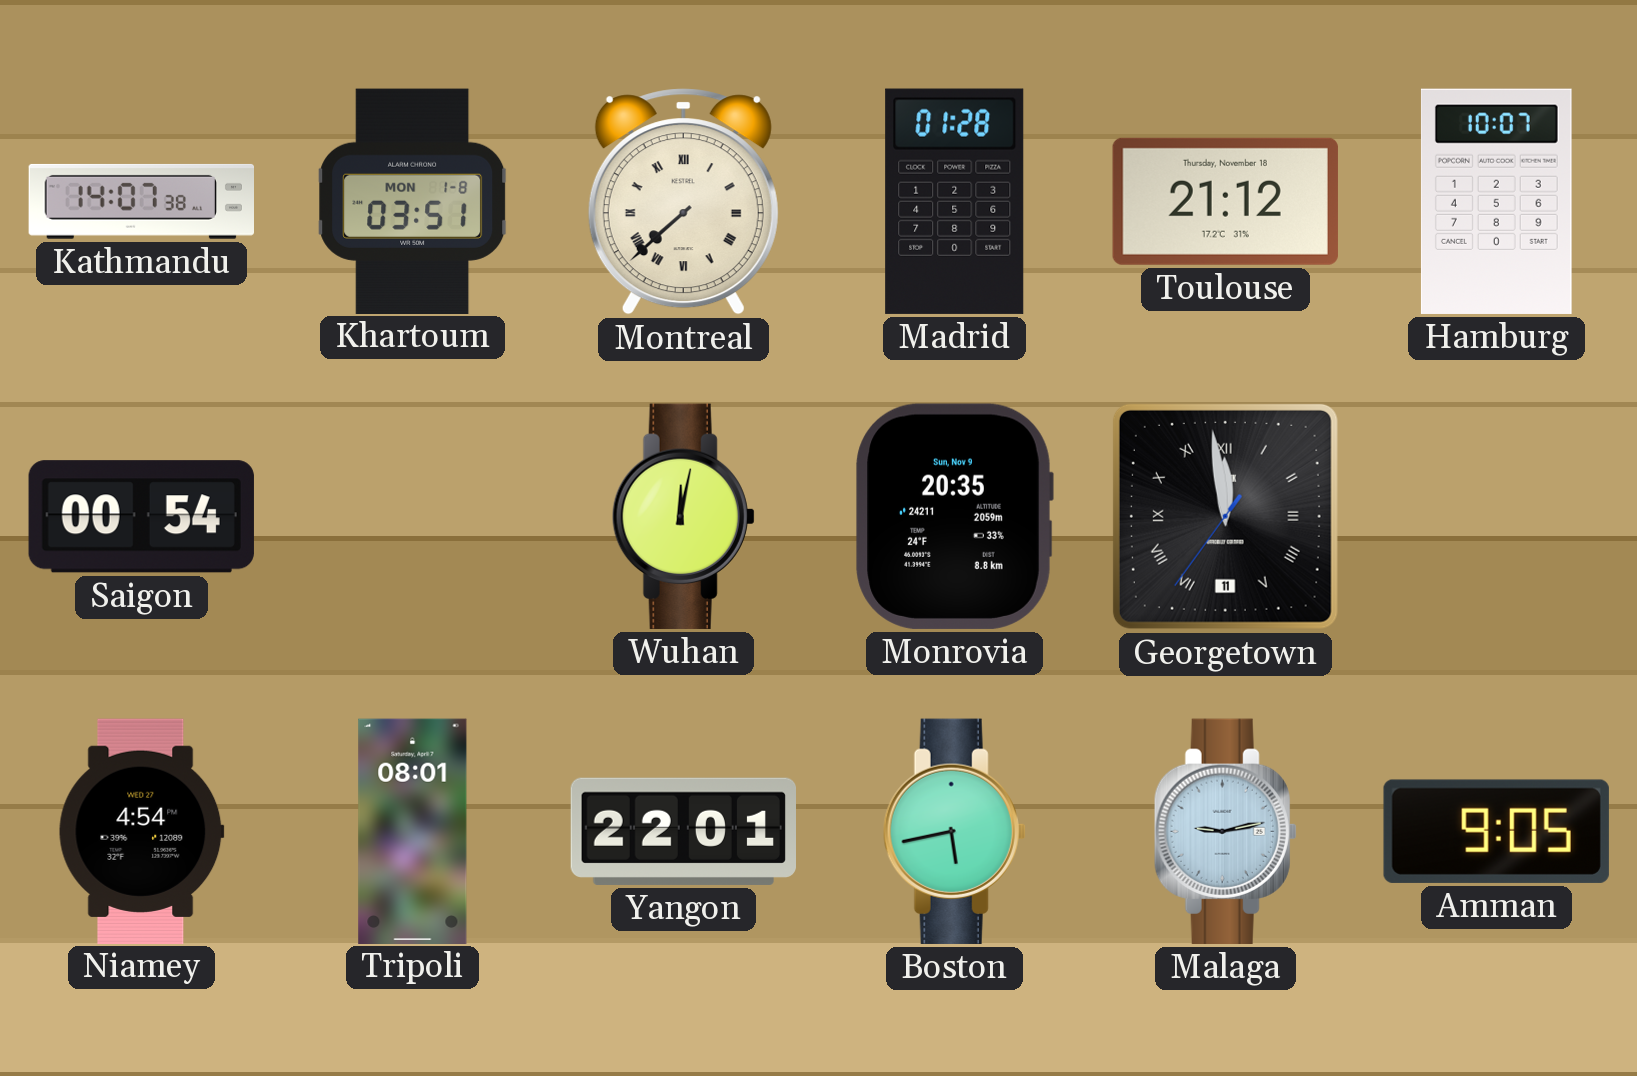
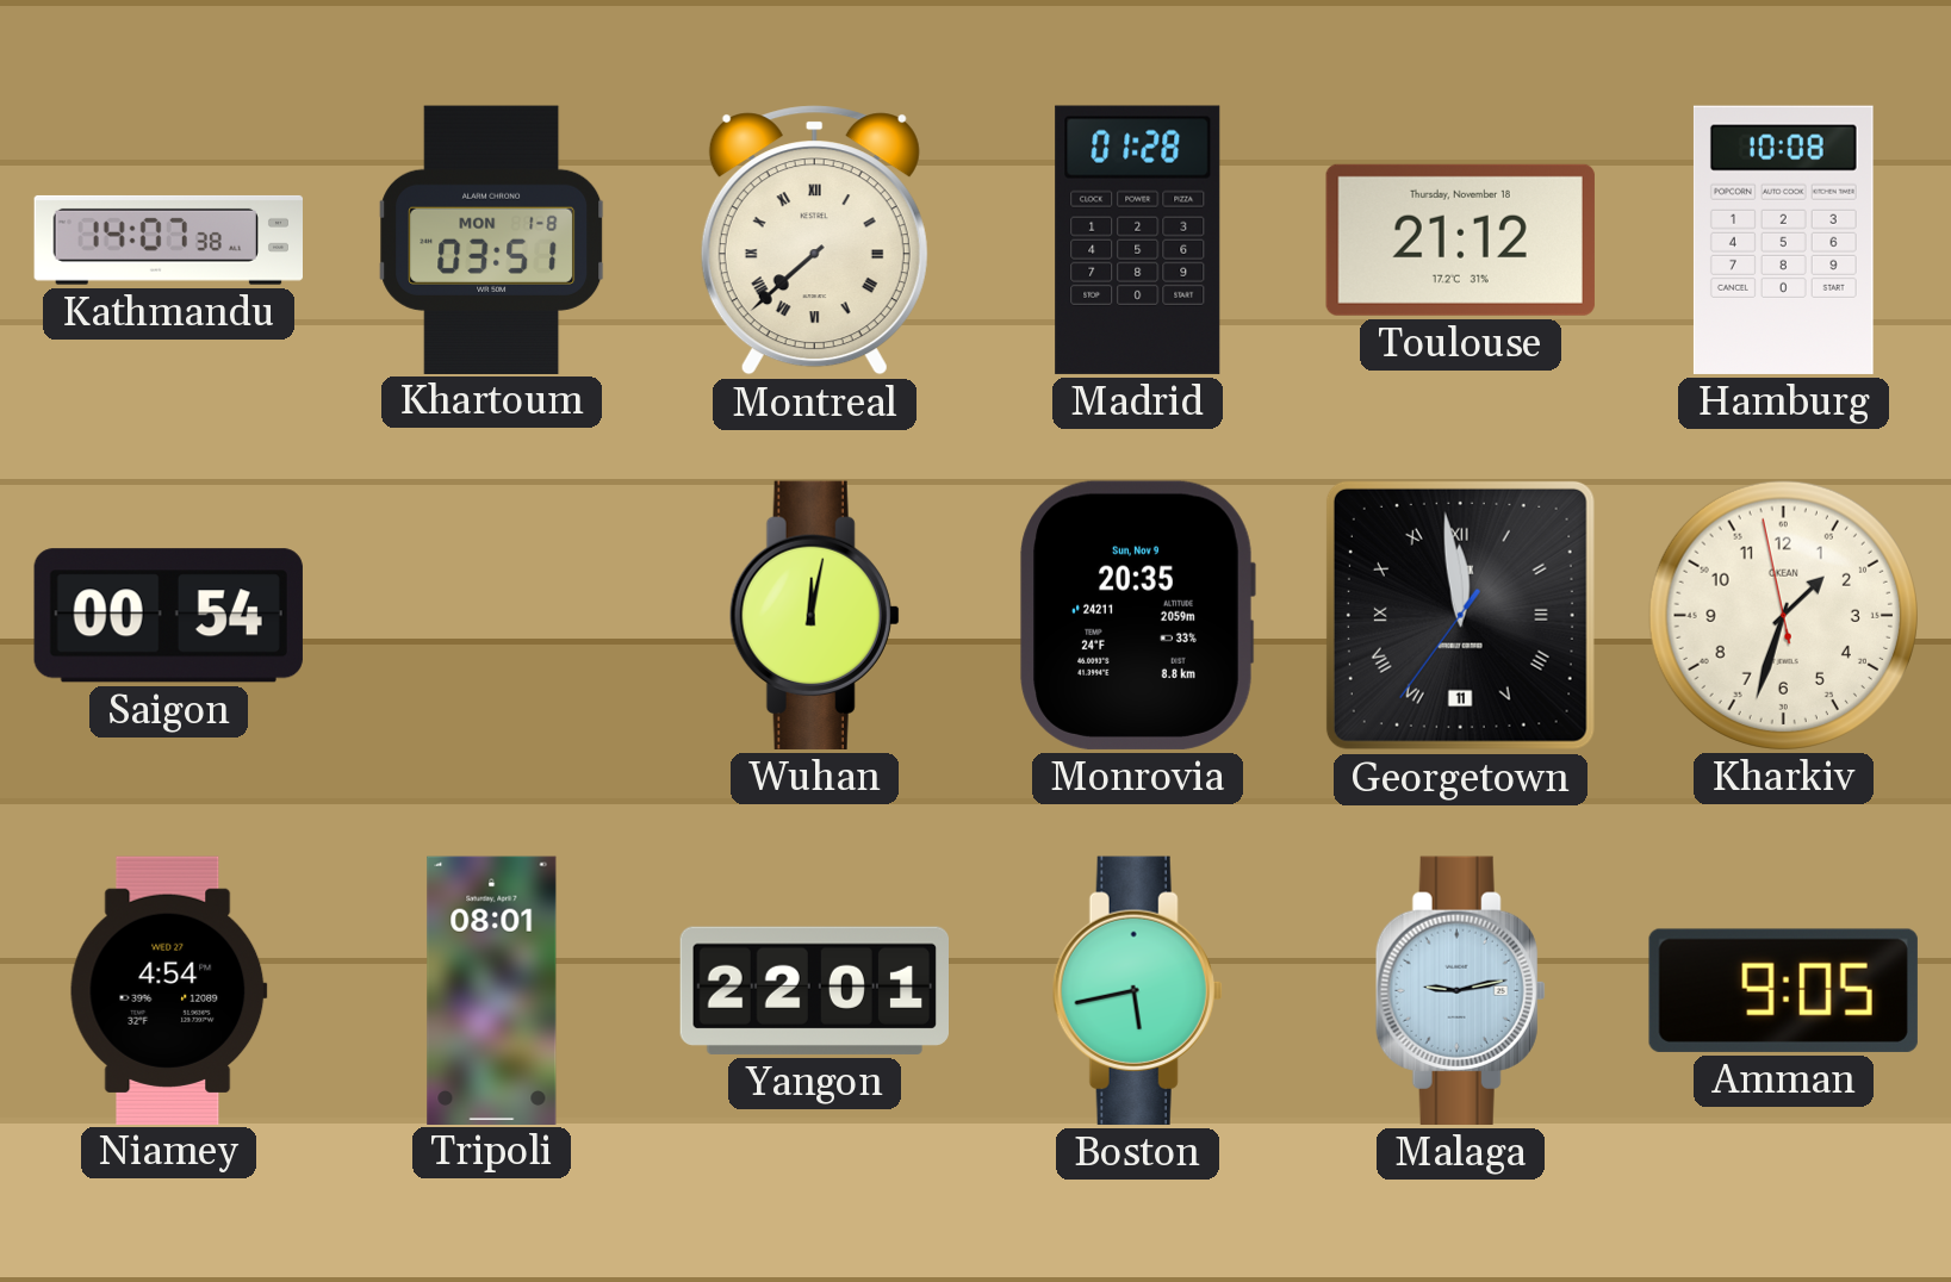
Hamburg: 10:07 -> 10:08 (1783, 239)
Kharkiv: none -> 1:32 (1783, 615)
